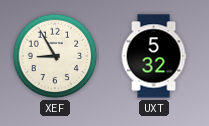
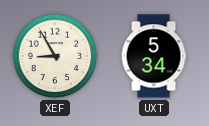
UXT: 5:32 -> 5:34 (154, 56)
